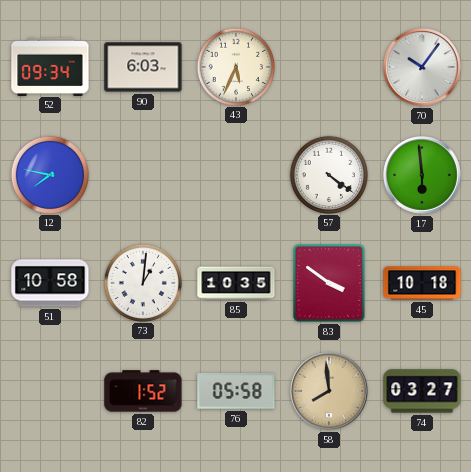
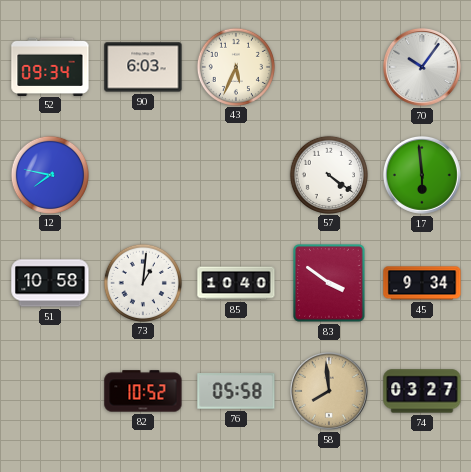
85: 10:35 -> 10:40 (236, 283)
45: 10:18 -> 9:34 (422, 283)
82: 1:52 -> 10:52 (143, 391)
